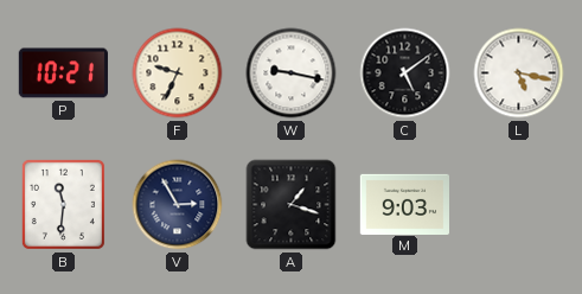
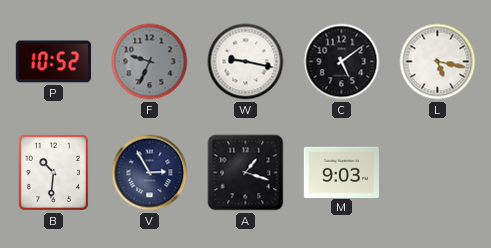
P: 10:21 -> 10:52 (53, 62)
F dial: cream -> grey (150, 62)
B: 11:31 -> 10:31 (53, 172)
